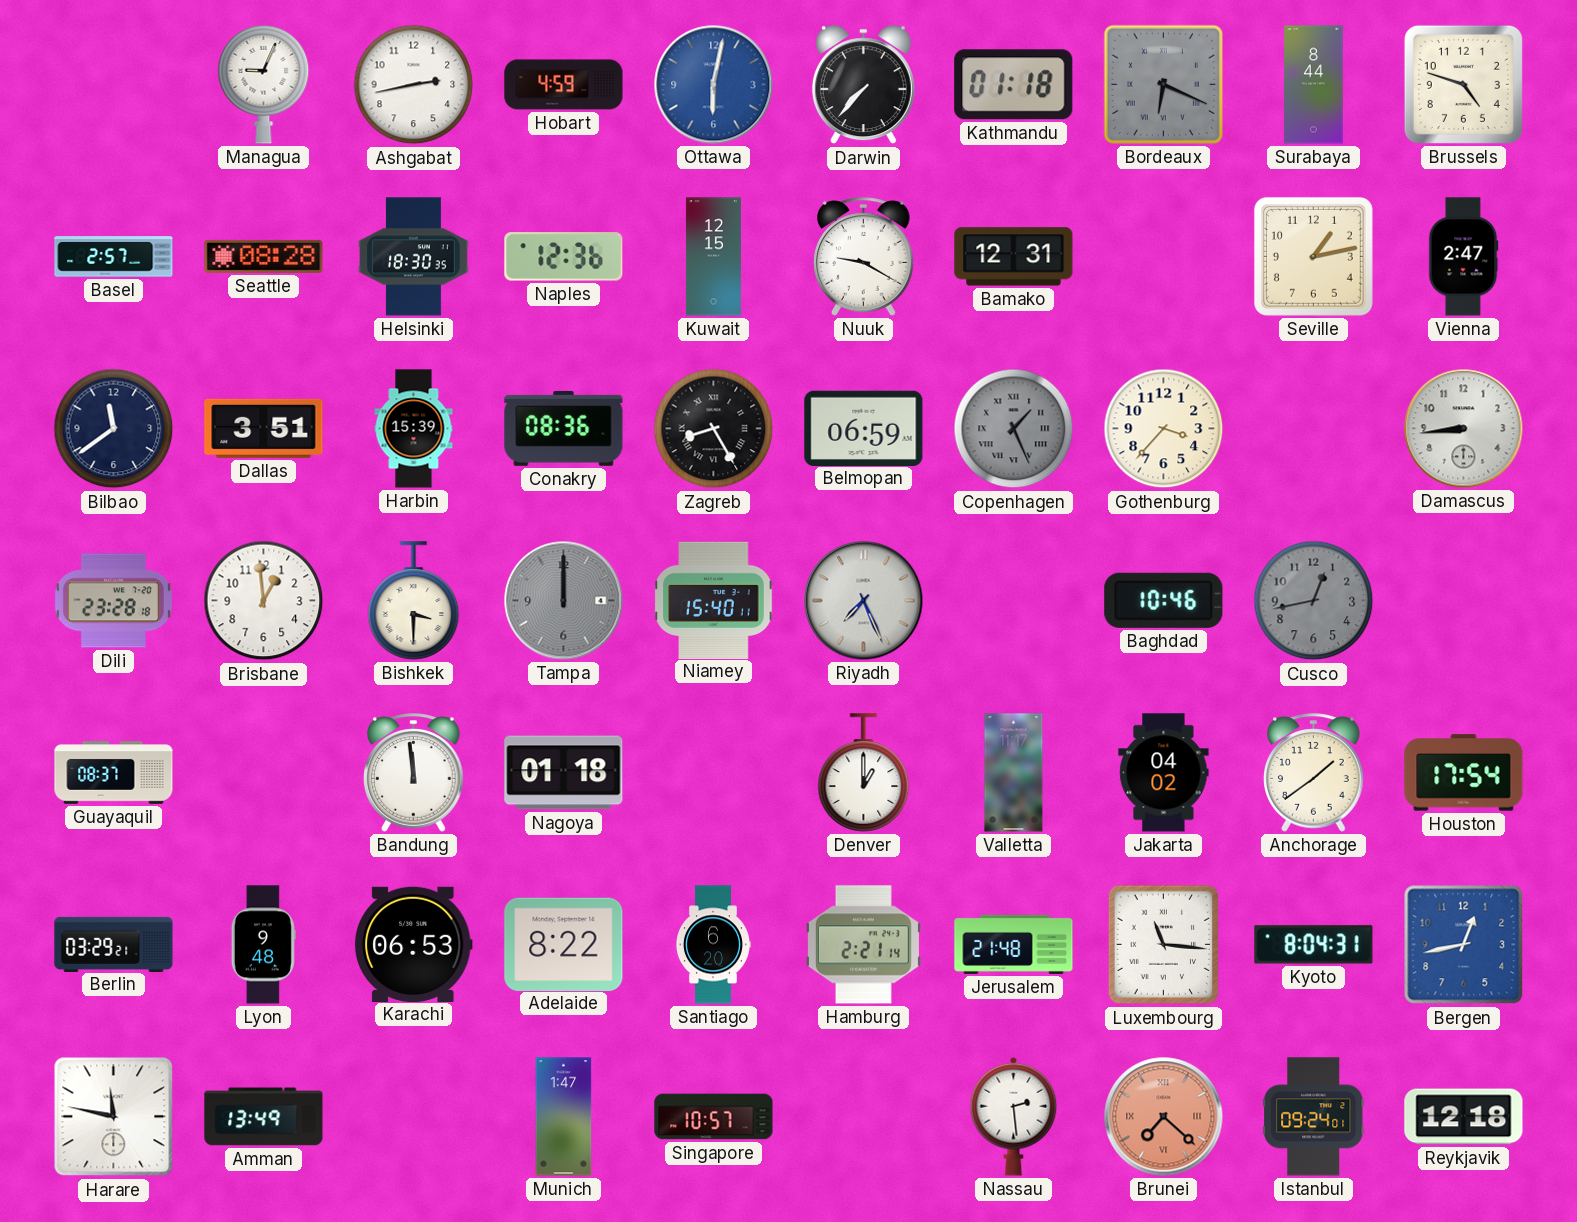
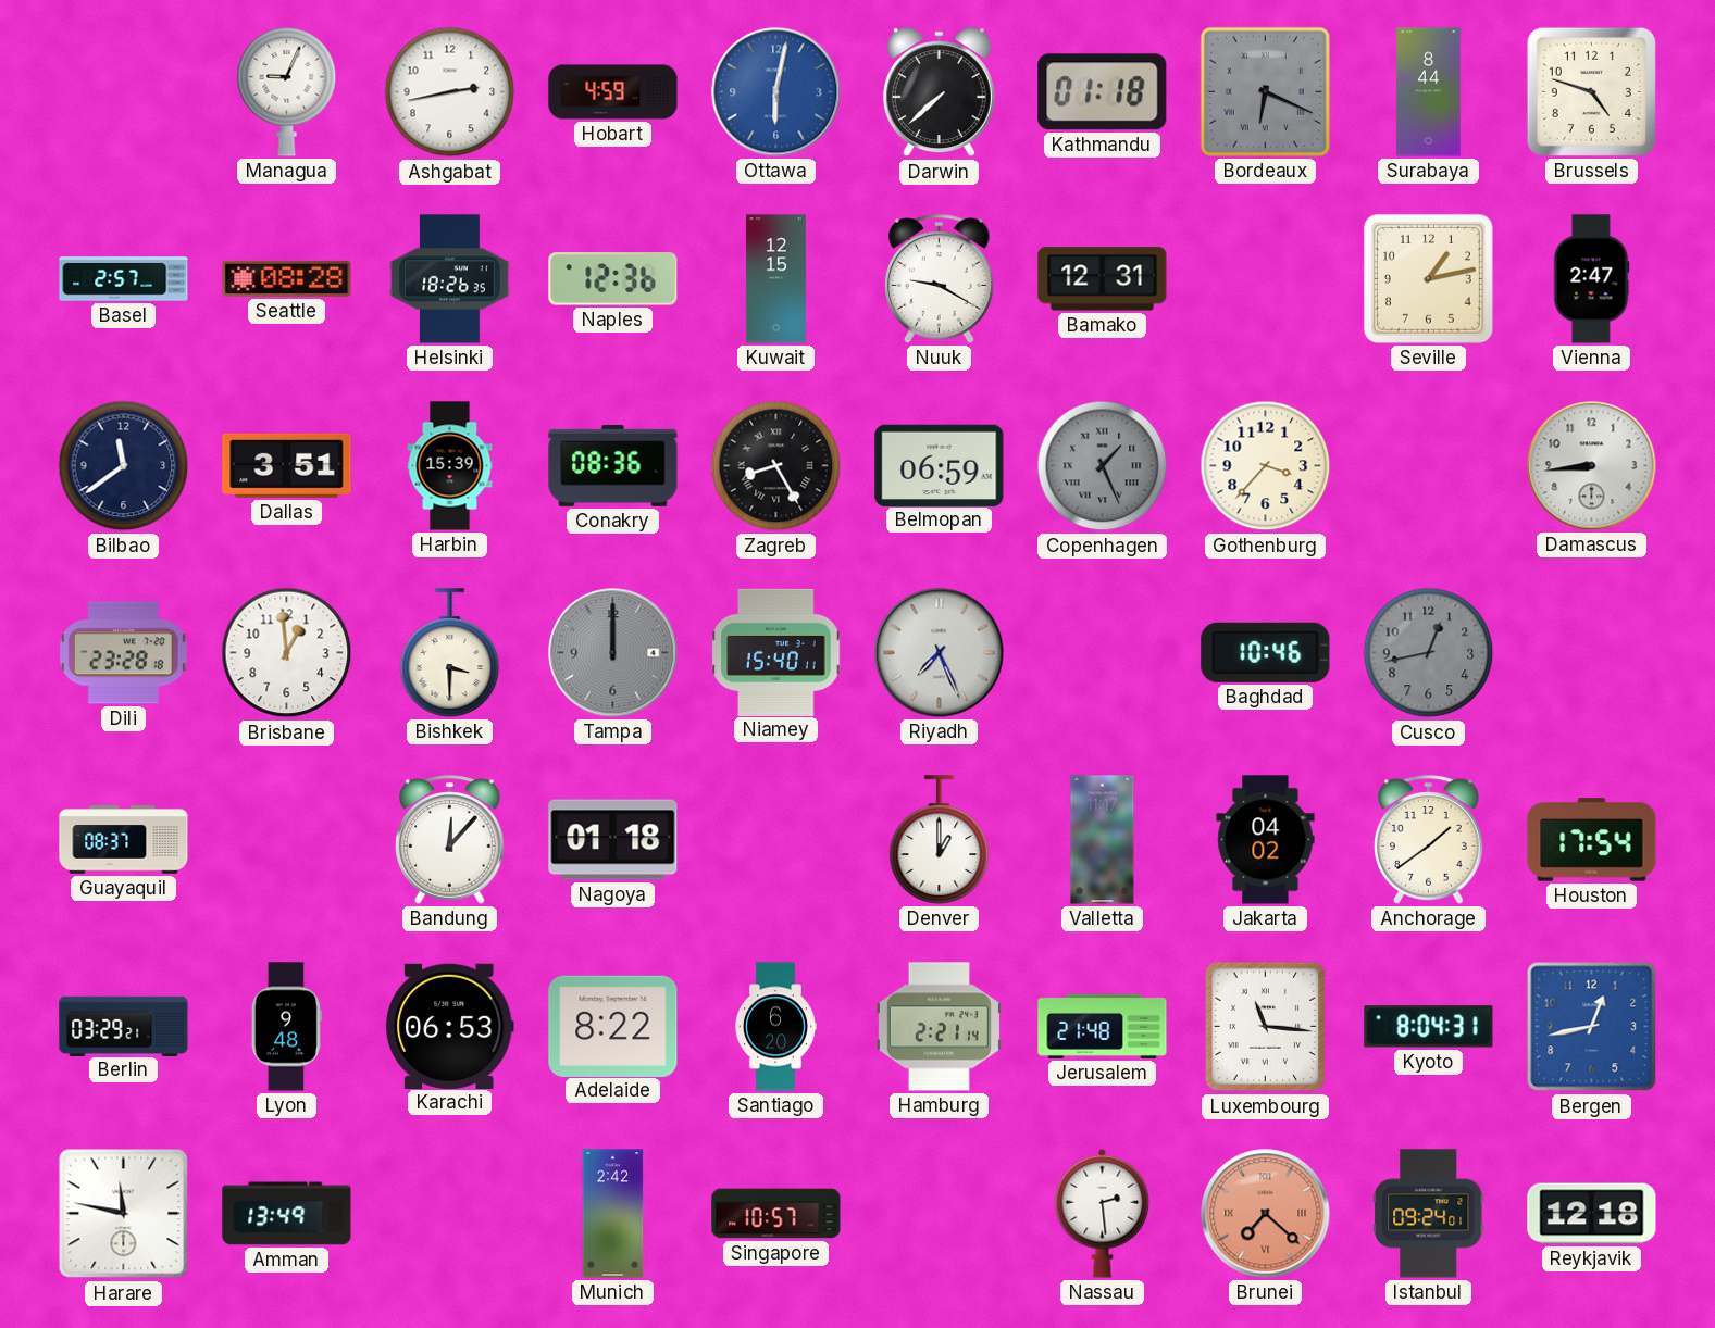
Darwin: 7:37 -> 7:38 (939, 92)
Helsinki: 18:30 -> 18:26 (450, 279)
Bandung: 11:59 -> 12:07 (450, 840)
Munich: 1:47 -> 2:42 (613, 1214)
